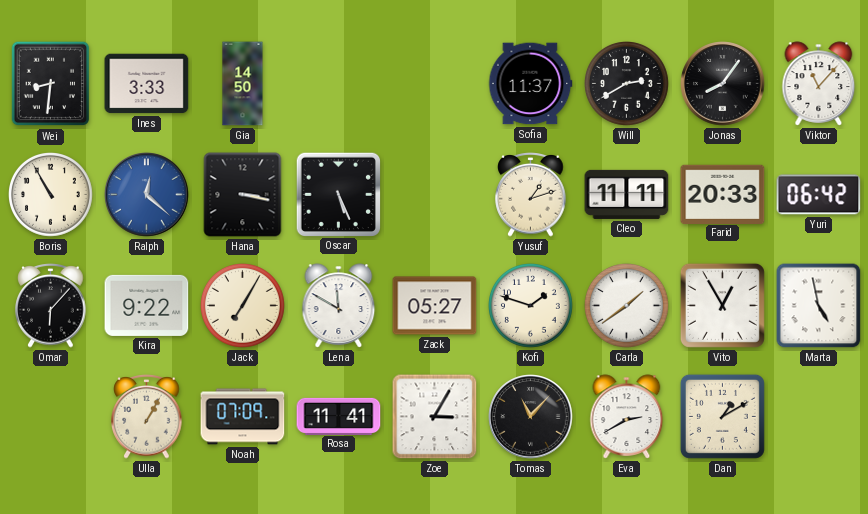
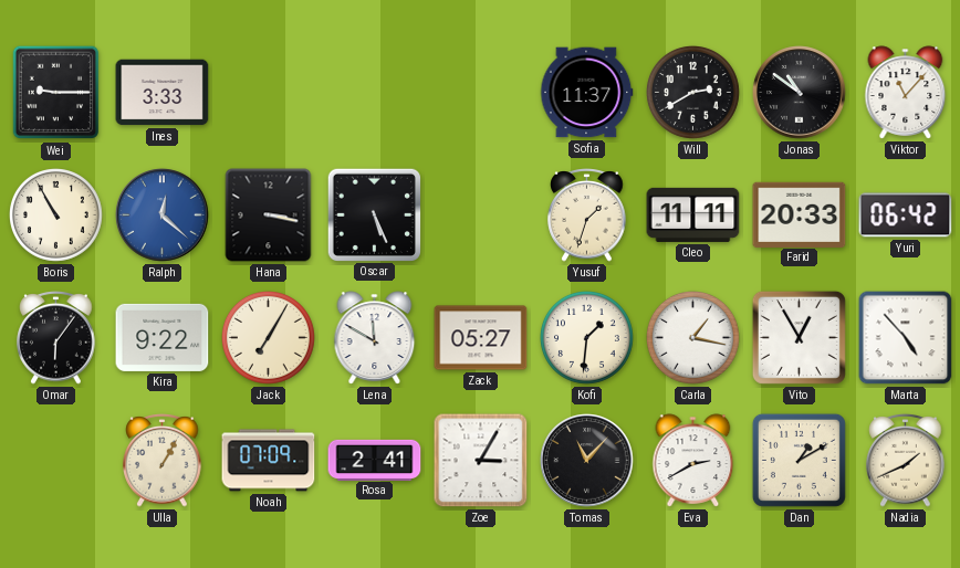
Wei: 8:31 -> 9:15 (56, 93)
Gia: 14:50 -> none (243, 84)
Jonas: 8:06 -> 10:51 (800, 93)
Yusuf: 1:12 -> 1:33 (587, 215)
Omar: 6:07 -> 6:06 (56, 338)
Kofi: 1:48 -> 1:31 (587, 338)
Carla: 1:39 -> 1:17 (693, 338)
Marta: 4:58 -> 4:53 (906, 338)
Rosa: 11:41 -> 2:41 (375, 460)
Nadia: none -> 1:41 (906, 461)
